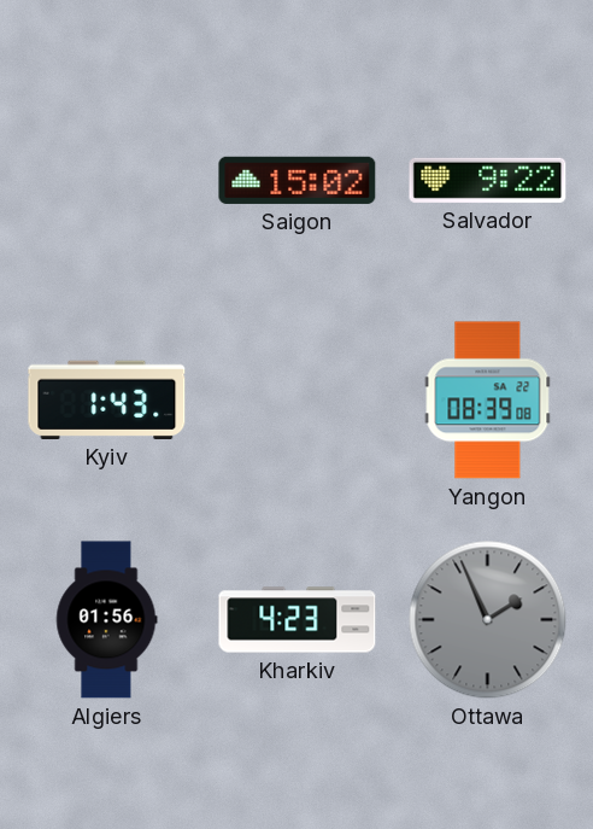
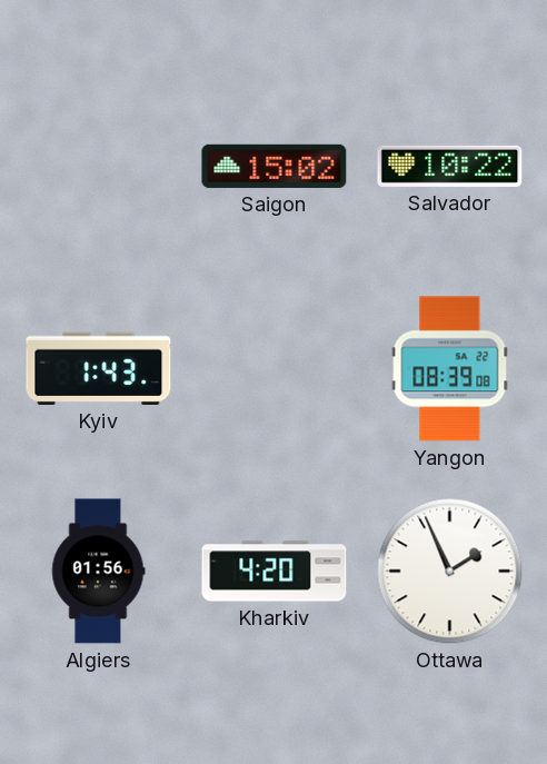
Salvador: 9:22 -> 10:22 (450, 166)
Kharkiv: 4:23 -> 4:20 (275, 572)
Ottawa dial: grey -> white (450, 572)
